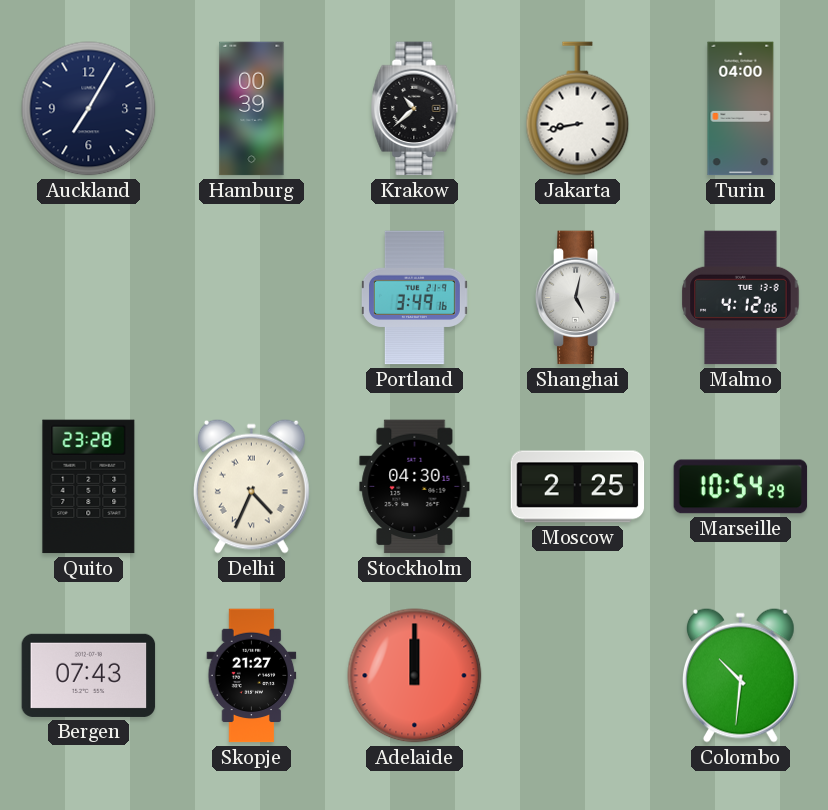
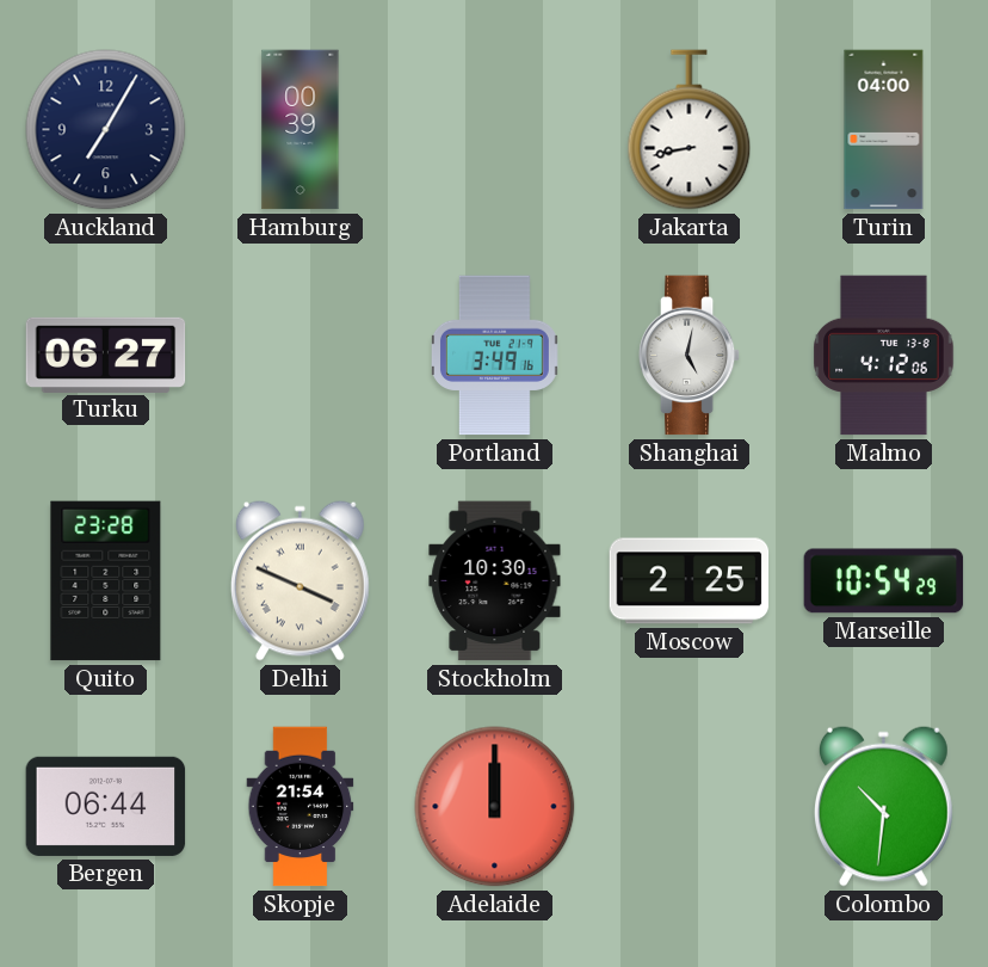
Krakow: 10:38 -> none (415, 109)
Turku: none -> 06:27 (106, 355)
Delhi: 4:34 -> 3:49 (300, 580)
Stockholm: 04:30 -> 10:30 (495, 581)
Bergen: 07:43 -> 06:44 (106, 806)
Skopje: 21:27 -> 21:54 (301, 807)
